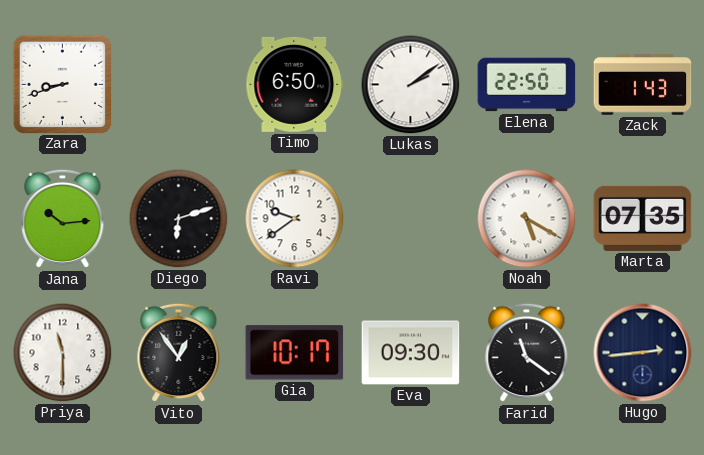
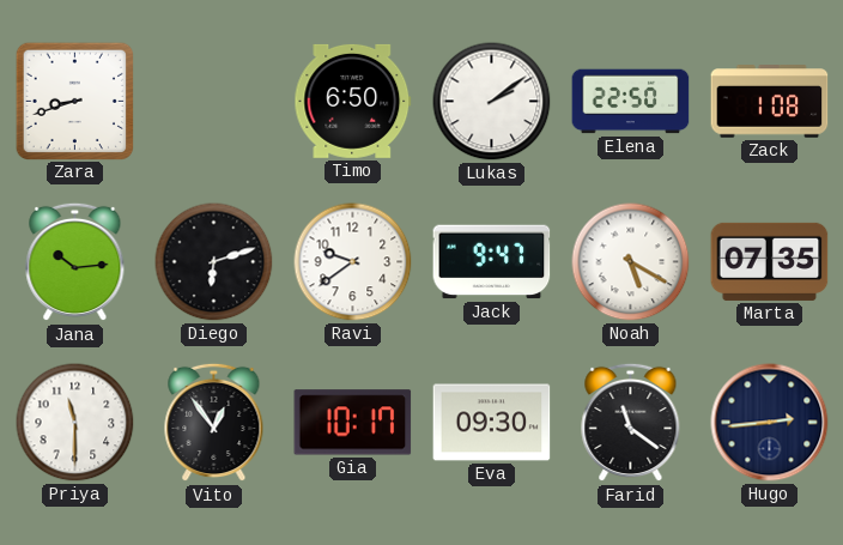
Zack: 1:43 -> 1:08 (770, 102)
Jack: none -> 9:47 (492, 262)
